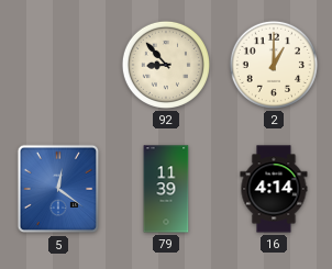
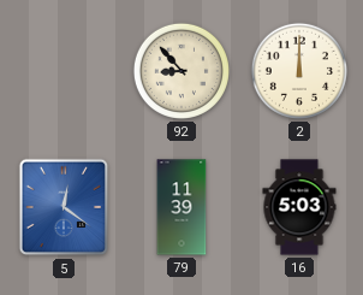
2: 1:00 -> 12:00 (299, 71)
16: 4:14 -> 5:03 (299, 207)
